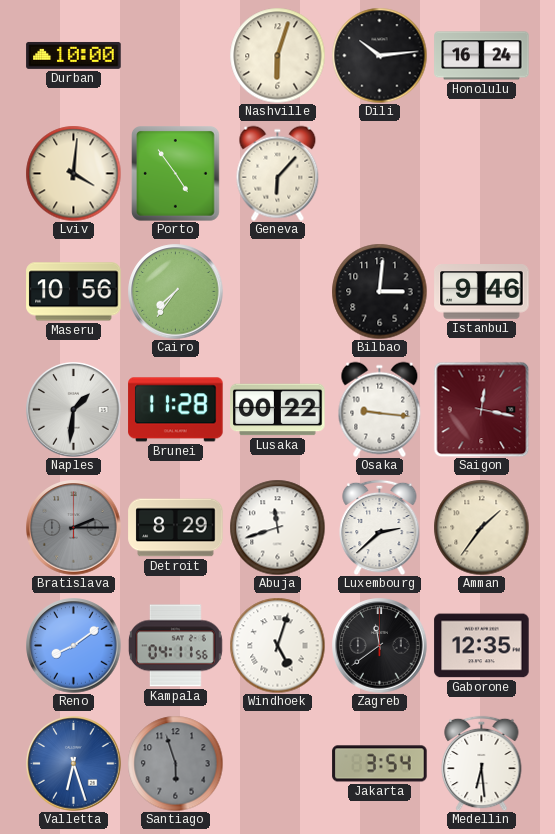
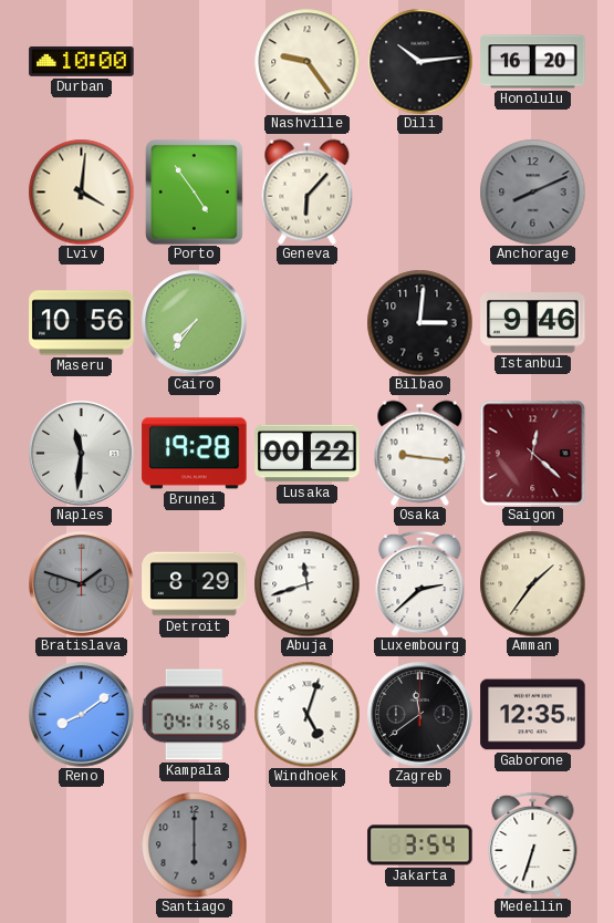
Nashville: 6:03 -> 9:24 (306, 61)
Honolulu: 16:24 -> 16:20 (533, 62)
Anchorage: none -> 8:11 (532, 191)
Naples: 1:31 -> 11:31 (82, 454)
Brunei: 11:28 -> 19:28 (195, 454)
Saigon: 12:17 -> 12:22 (532, 453)
Bratislava: 2:15 -> 1:48 (82, 584)
Valletta: 6:27 -> none (74, 764)
Santiago: 5:57 -> 6:00 (194, 844)
Medellin: 6:29 -> 6:33 (533, 844)
